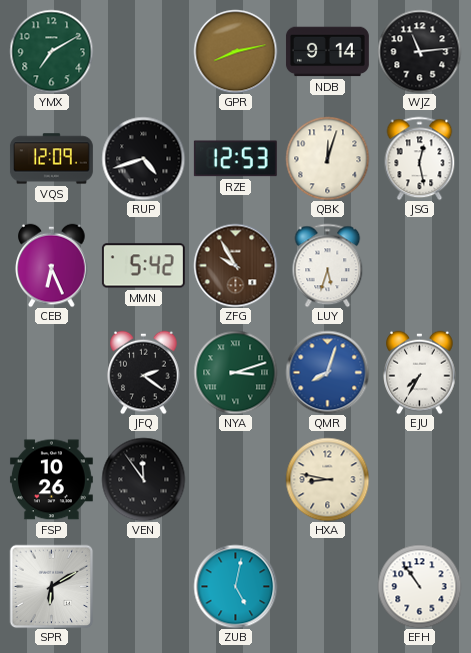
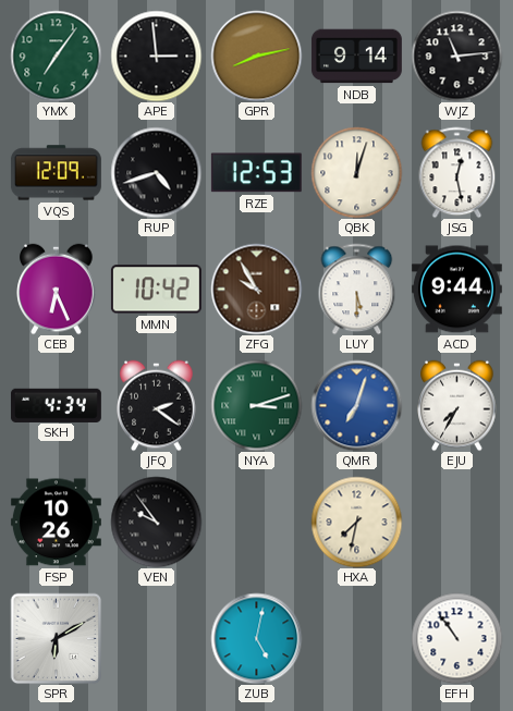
YMX: 7:10 -> 7:06 (56, 56)
APE: none -> 2:59 (156, 56)
MMN: 5:42 -> 10:42 (156, 290)
LUY: 5:33 -> 5:30 (357, 289)
ACD: none -> 9:44 (456, 290)
SKH: none -> 4:34 (56, 405)
QMR: 8:03 -> 7:03 (356, 405)
VEN: 11:54 -> 9:54 (156, 522)
HXA: 8:47 -> 7:32 (356, 522)
